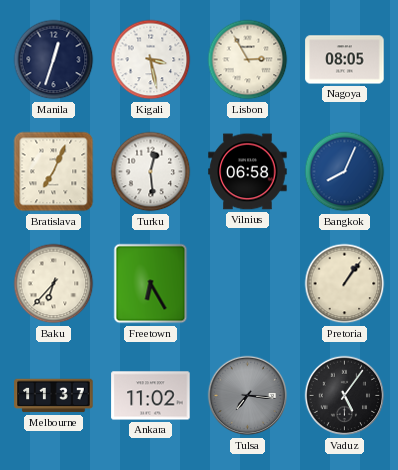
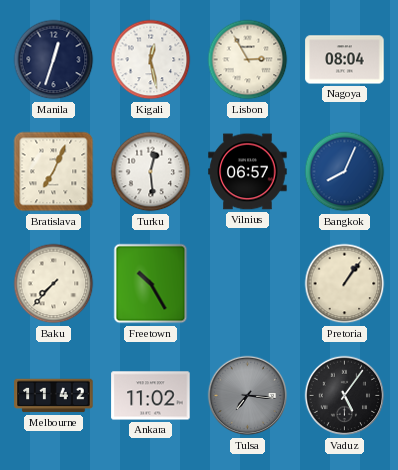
Kigali: 3:28 -> 12:28 (151, 60)
Nagoya: 08:05 -> 08:04 (345, 60)
Vilnius: 06:58 -> 06:57 (248, 172)
Baku: 6:37 -> 7:37 (54, 284)
Freetown: 6:25 -> 10:25 (151, 284)
Melbourne: 11:37 -> 11:42 (54, 396)
